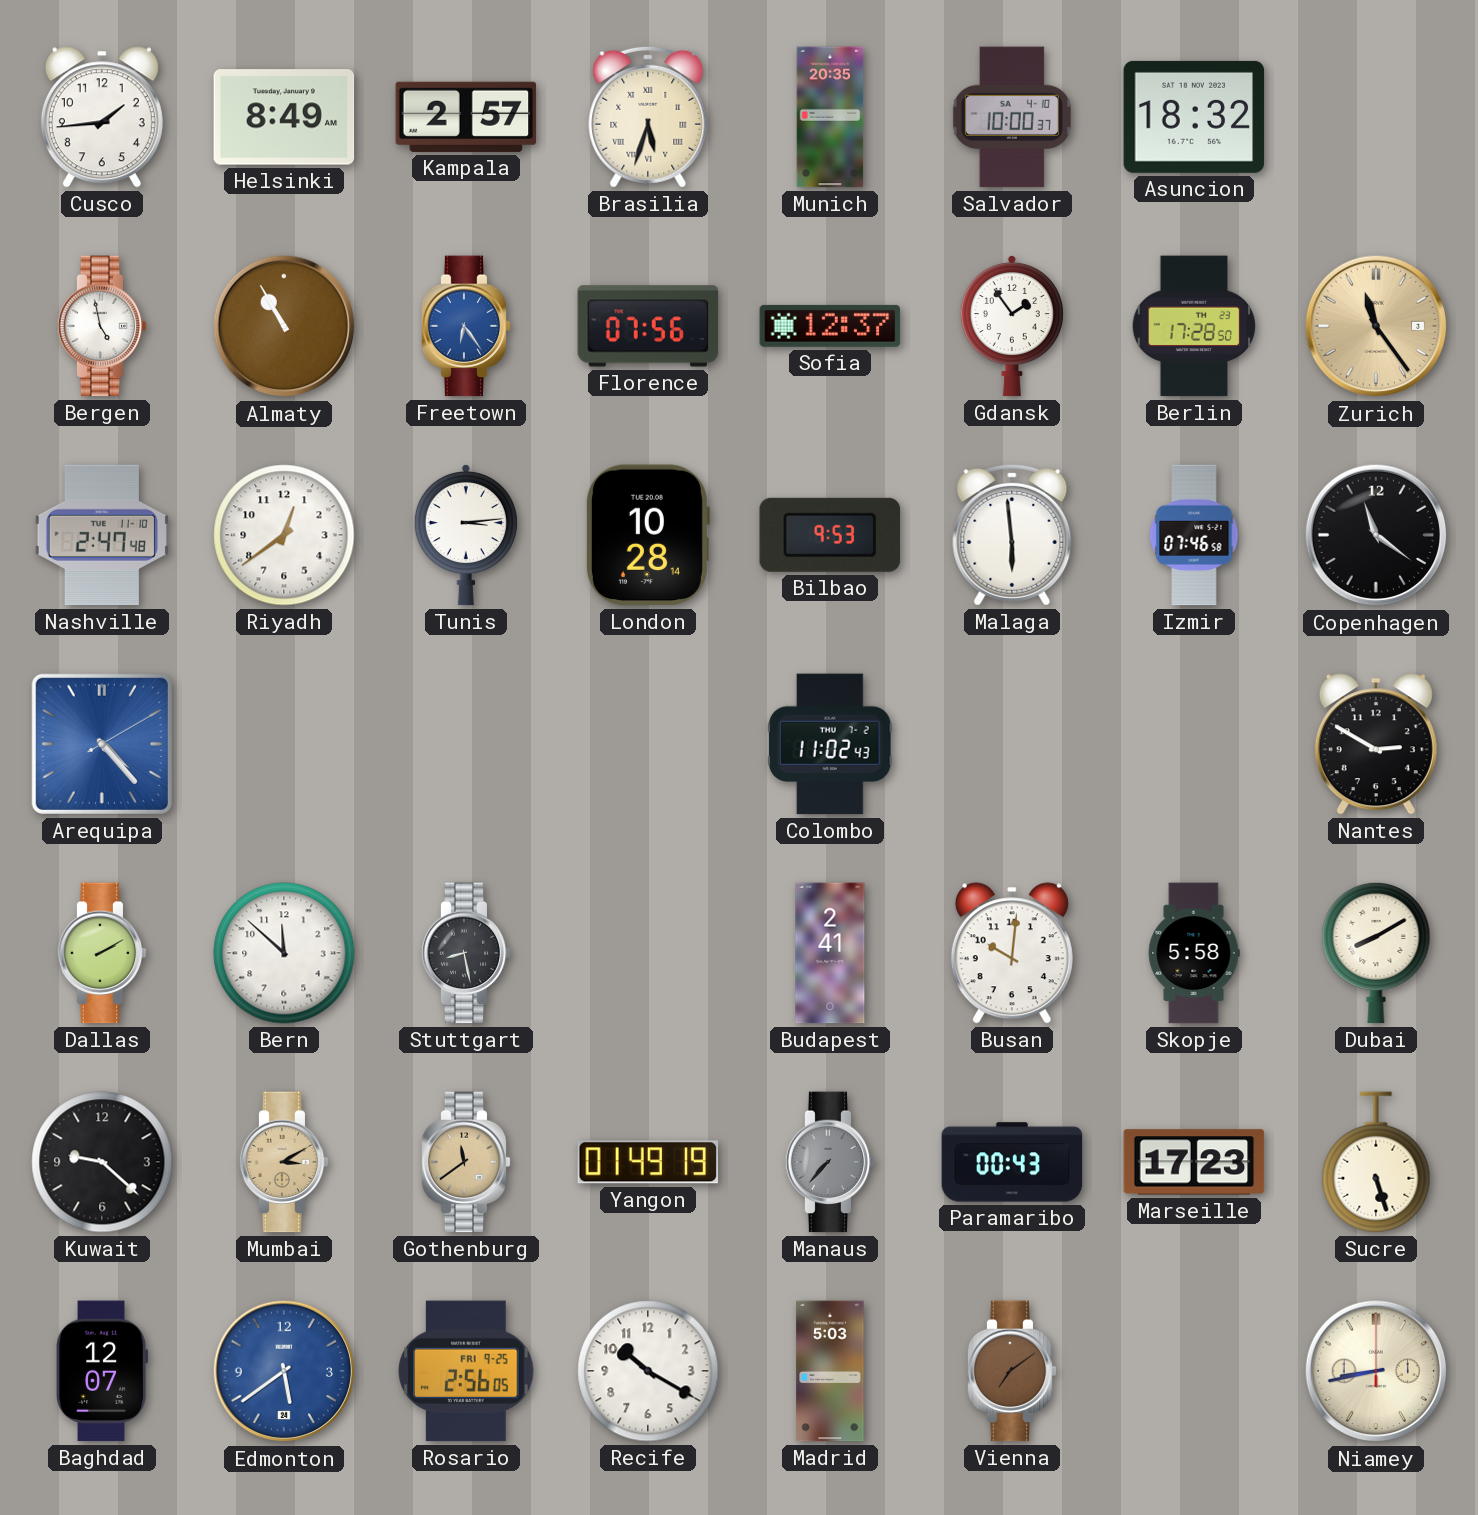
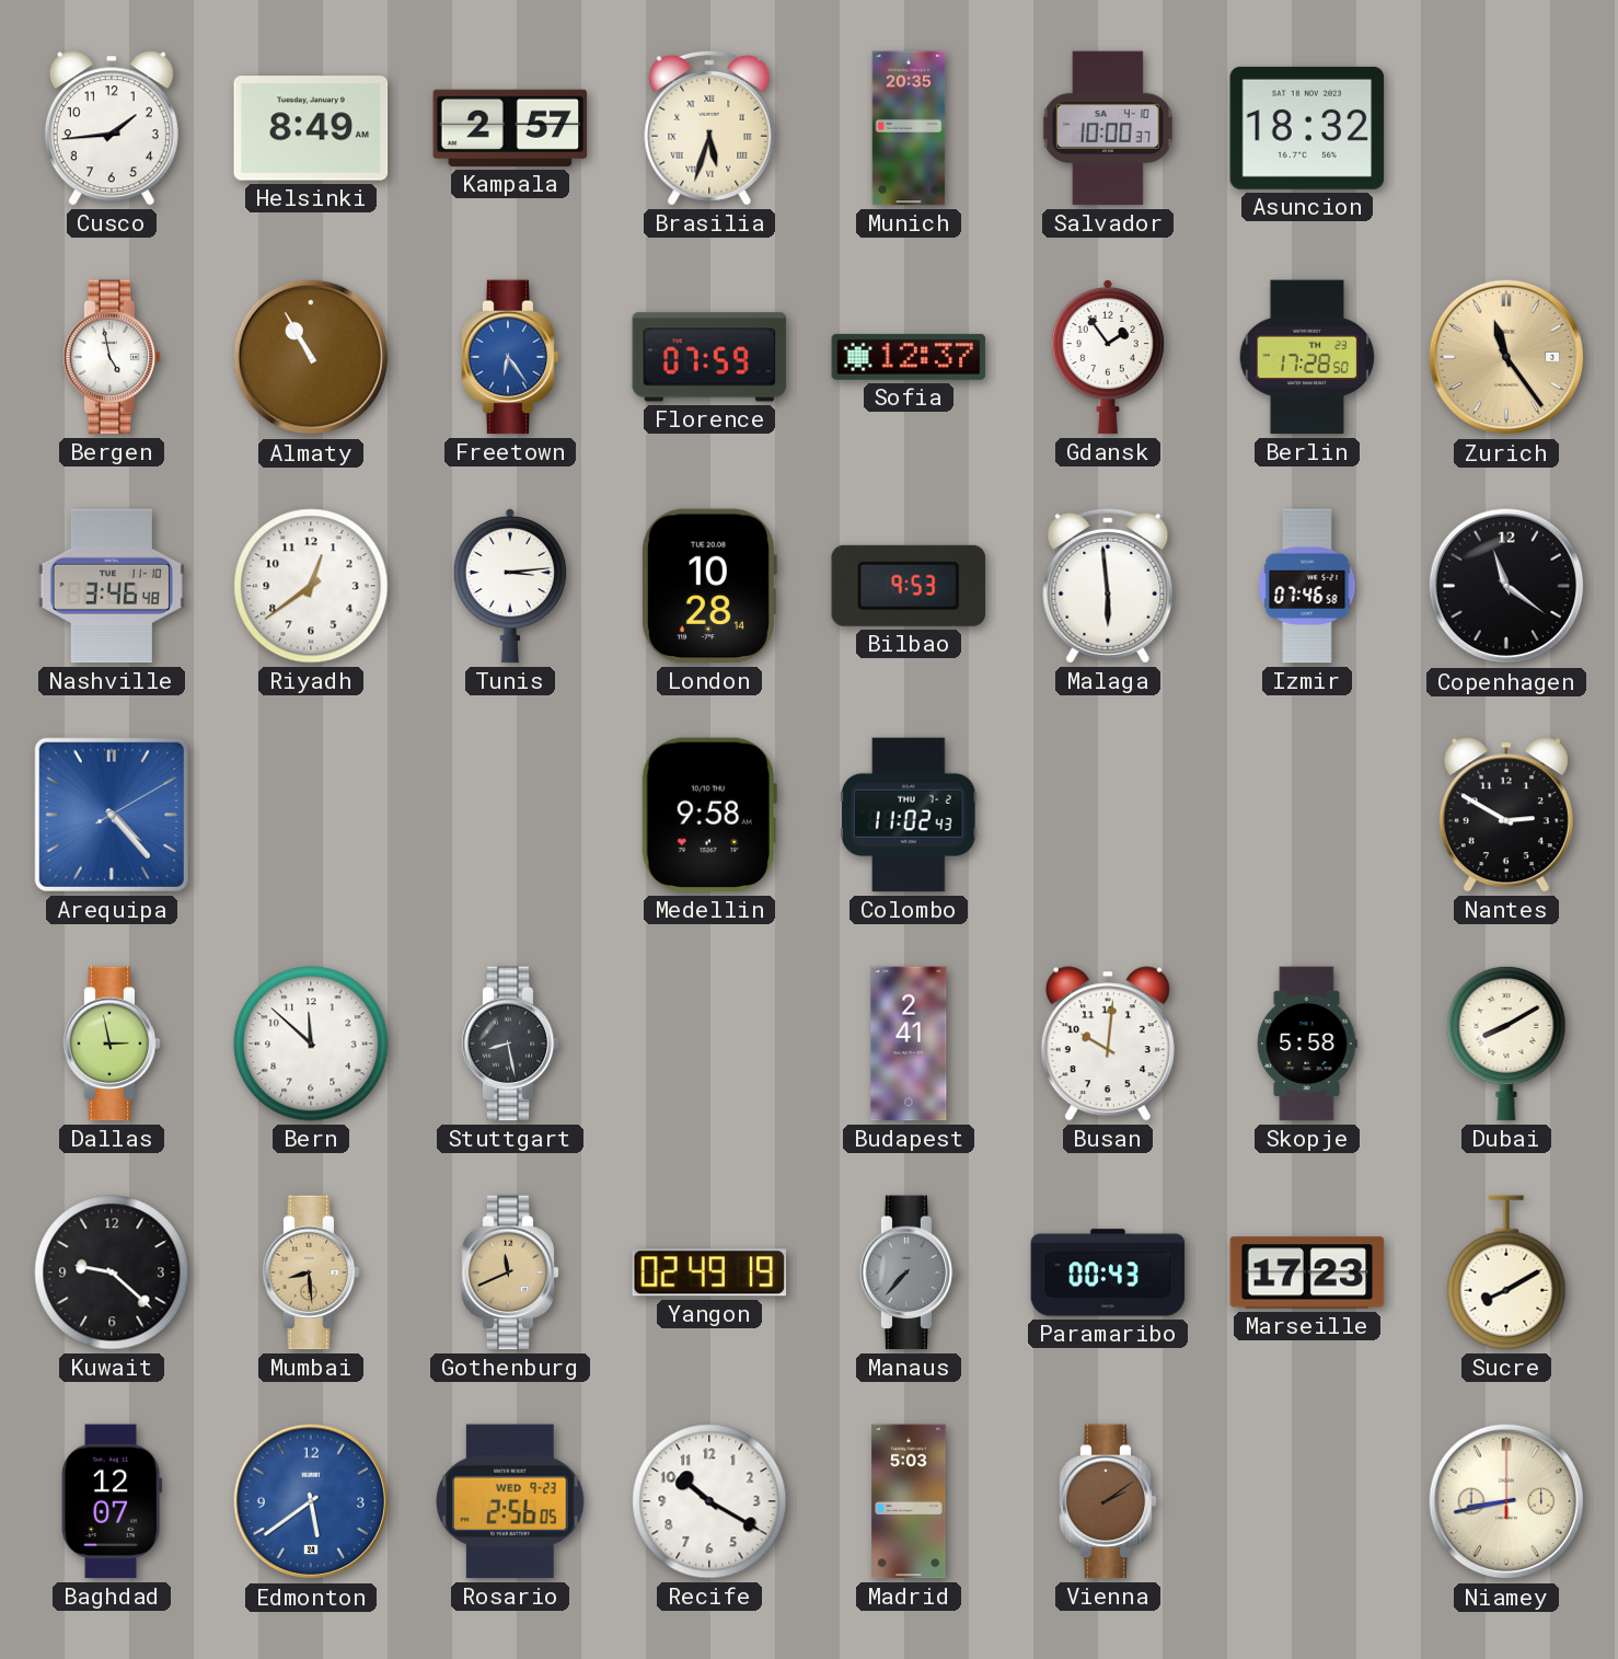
Florence: 07:56 -> 07:59 (709, 357)
Nashville: 2:47 -> 3:46 (112, 586)
Medellin: none -> 9:58 (709, 815)
Dallas: 2:10 -> 2:58 (112, 1044)
Mumbai: 3:10 -> 8:29 (311, 1272)
Gothenburg: 11:39 -> 11:41 (510, 1272)
Yangon: 01:49 -> 02:49 (709, 1272)
Sucre: 5:27 -> 8:10 (1506, 1272)
Rosario date: FRI 9-25 -> WED 9-23 (510, 1501)
Vienna: 7:09 -> 2:09 (1108, 1501)
